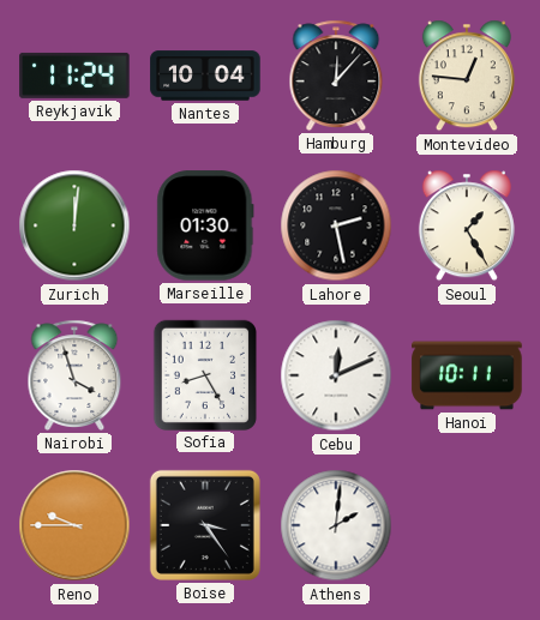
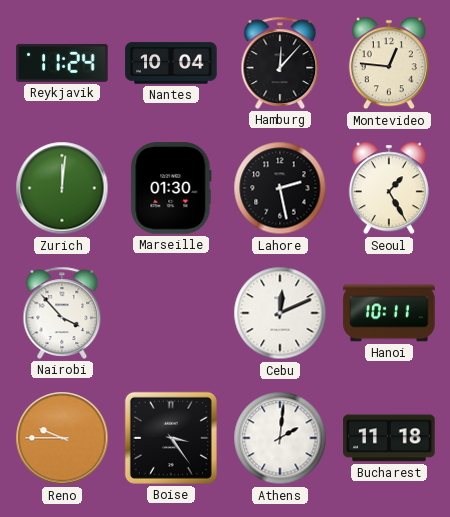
Nairobi: 3:57 -> 3:53 (62, 313)
Sofia: 8:25 -> none (205, 374)
Bucharest: none -> 11:18 (389, 438)
